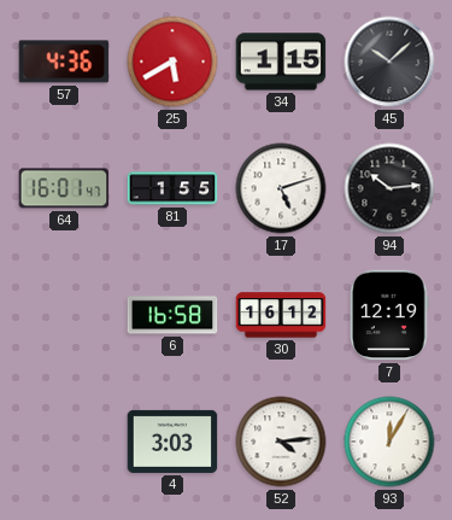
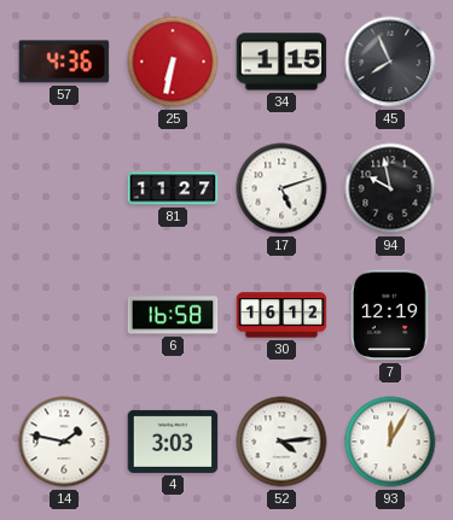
25: 5:40 -> 6:32 (173, 62)
45: 10:08 -> 7:56 (390, 62)
64: 16:01 -> none (64, 188)
81: 1:55 -> 11:27 (173, 188)
94: 10:14 -> 9:58 (390, 188)
14: none -> 1:47 (64, 442)
